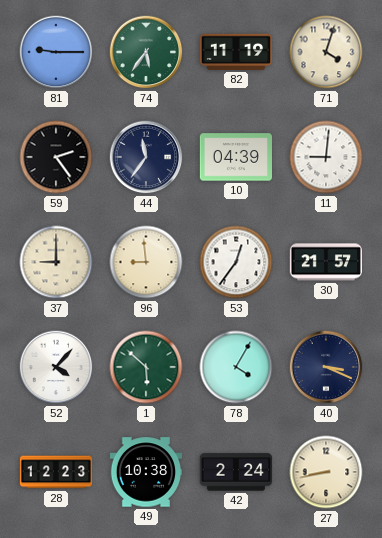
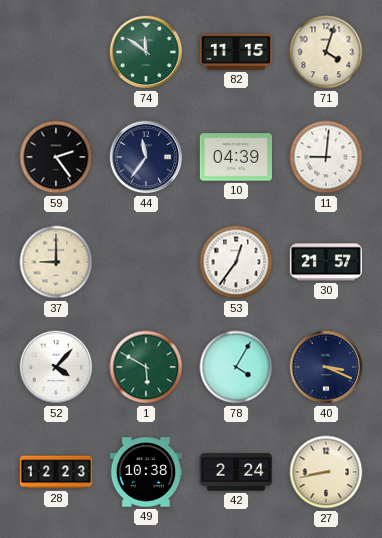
81: 9:15 -> none (56, 52)
74: 5:36 -> 11:51 (146, 52)
82: 11:19 -> 11:15 (236, 52)
96: 8:59 -> none (146, 262)
1: 5:52 -> 5:50 (146, 367)
